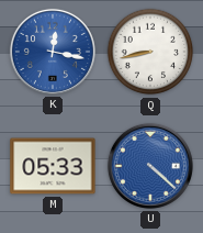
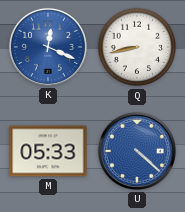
K: 12:17 -> 12:19 (48, 47)
